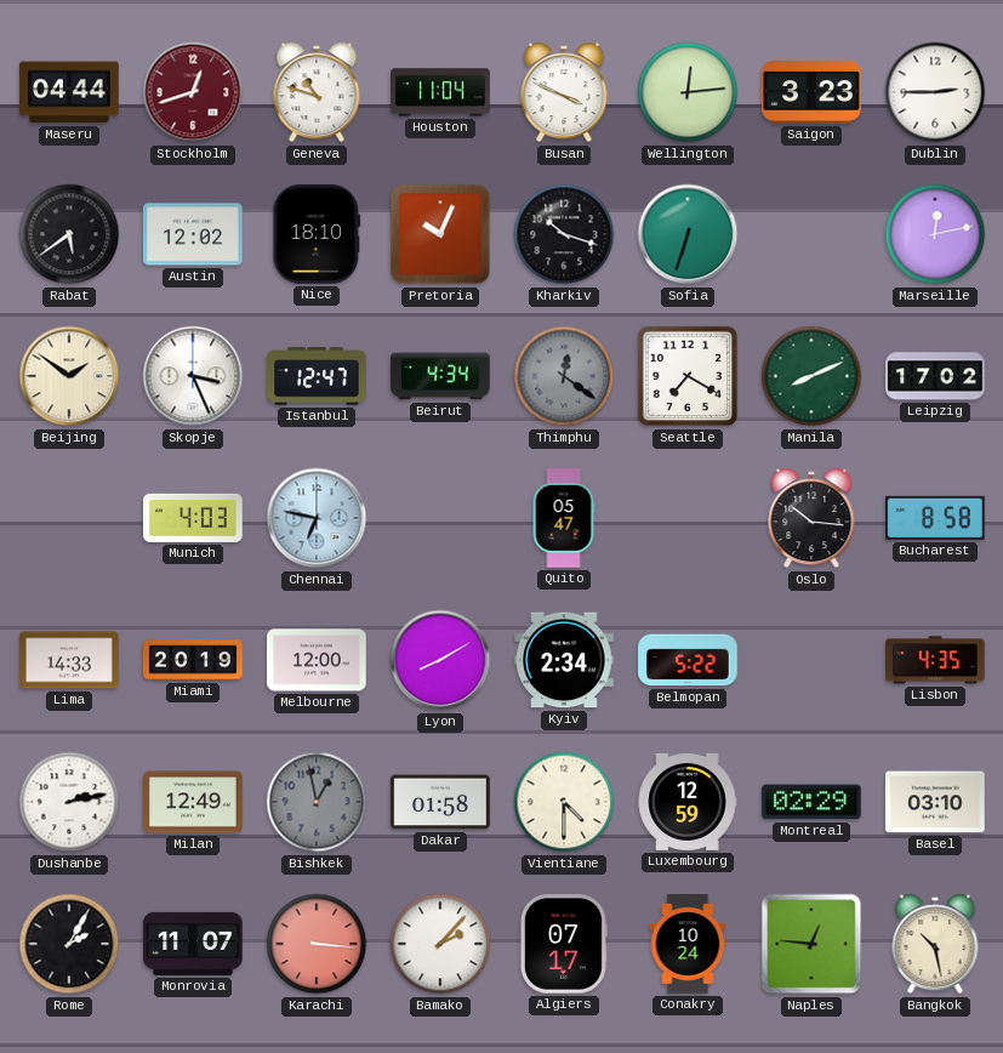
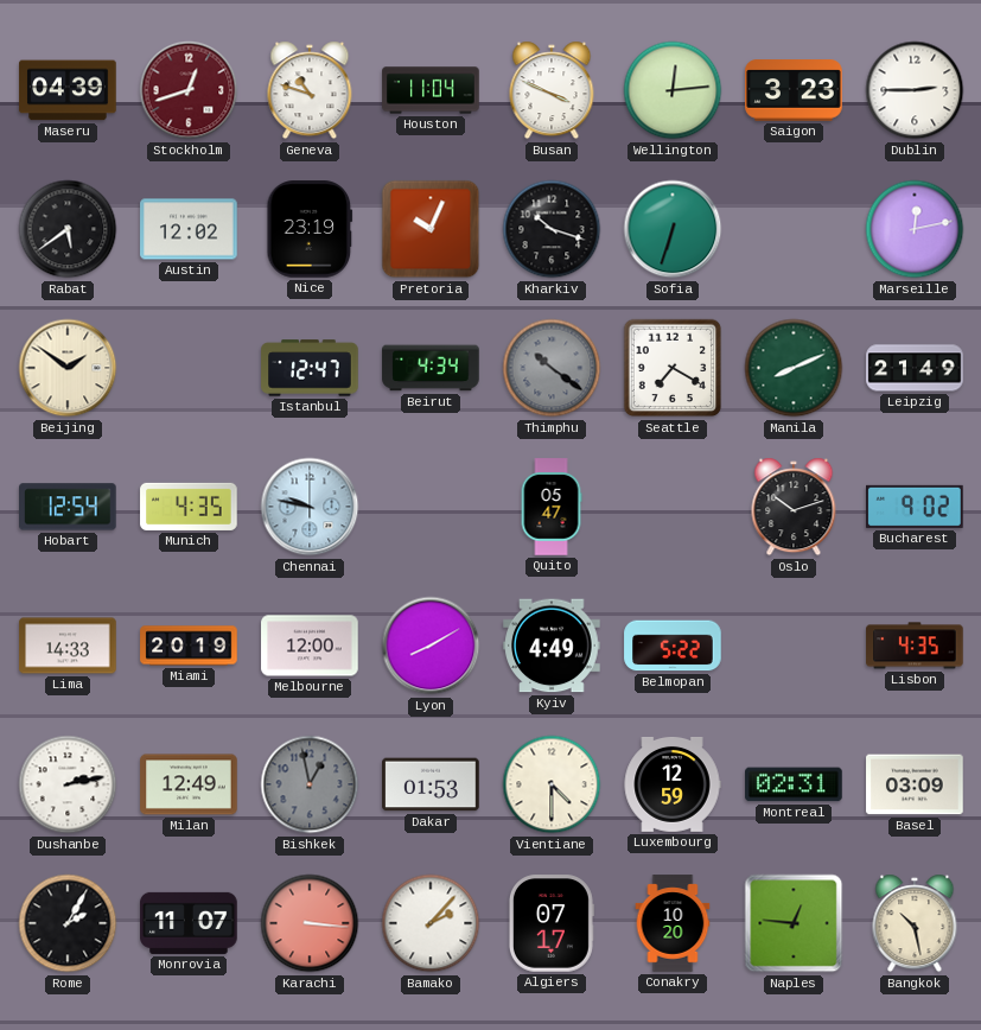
Maseru: 04:44 -> 04:39 (68, 90)
Nice: 18:10 -> 23:19 (310, 229)
Skopje: 3:26 -> none (193, 376)
Thimphu: 12:21 -> 10:21 (552, 368)
Leipzig: 17:02 -> 21:49 (915, 368)
Hobart: none -> 12:54 (69, 507)
Munich: 4:03 -> 4:35 (189, 507)
Chennai: 6:47 -> 9:47 (310, 507)
Oslo: 10:16 -> 10:12 (794, 507)
Bucharest: 8:58 -> 9:02 (916, 507)
Kyiv: 2:34 -> 4:49 (552, 646)
Dakar: 01:58 -> 01:53 (431, 784)
Montreal: 02:29 -> 02:31 (794, 784)
Basel: 03:10 -> 03:09 (915, 784)
Conakry: 10:24 -> 10:20 (673, 923)
